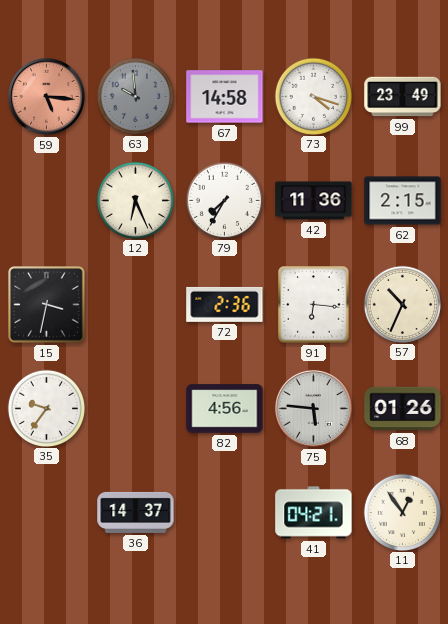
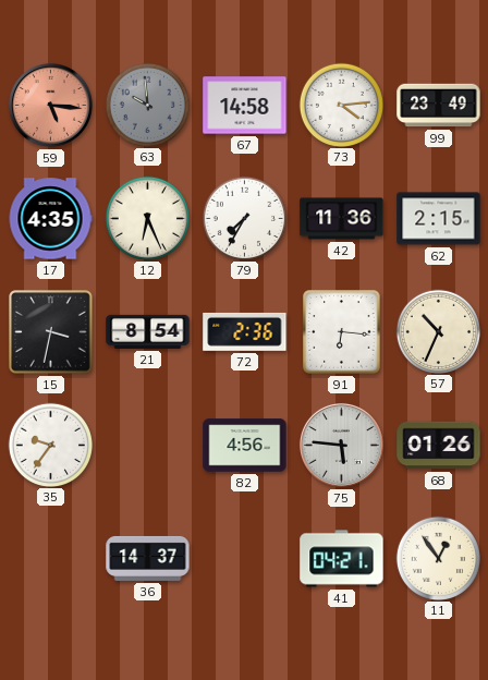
73: 4:18 -> 4:14 (341, 105)
17: none -> 4:35 (50, 219)
21: none -> 8:54 (148, 331)
